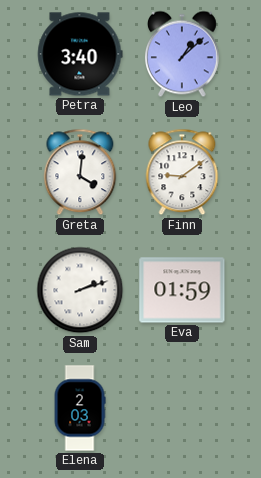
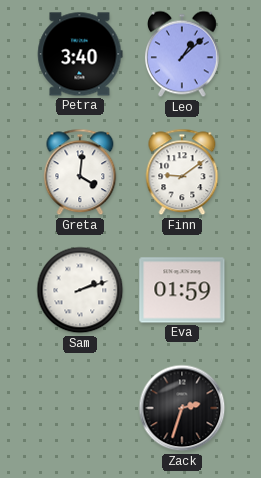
Elena: 2:03 -> none (80, 408)
Zack: none -> 2:33 (182, 408)
